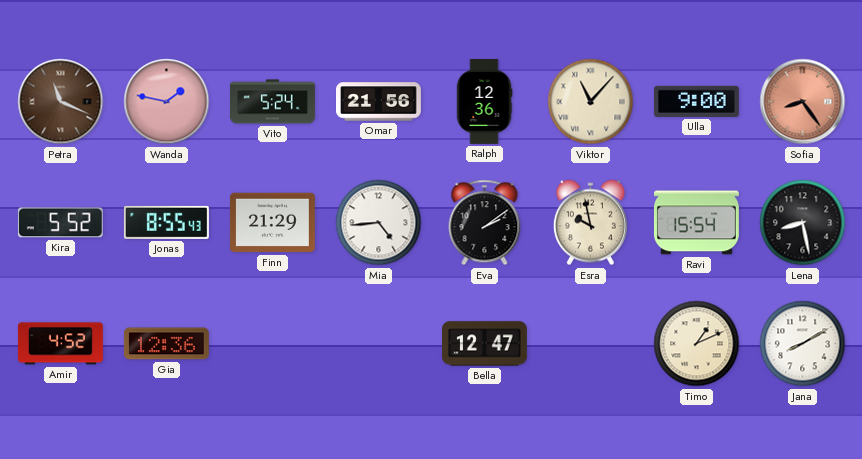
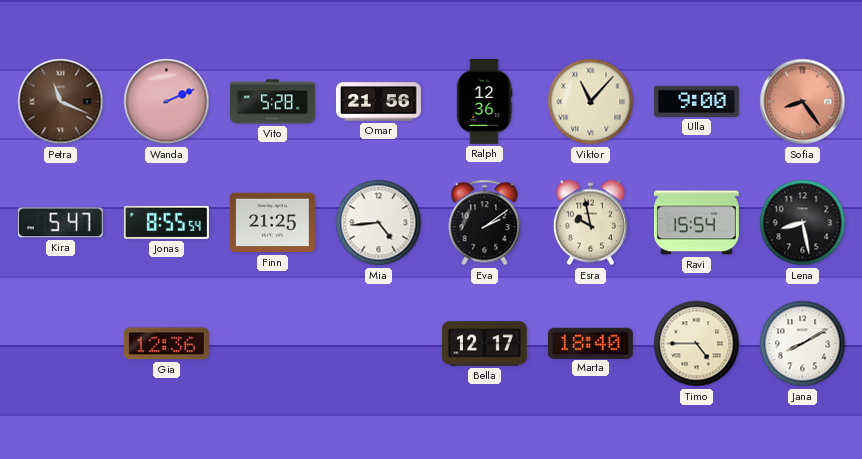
Wanda: 1:47 -> 2:11 (167, 102)
Vito: 5:24 -> 5:28 (273, 102)
Kira: 5:52 -> 5:47 (60, 223)
Jonas: 8:55:43 -> 8:55:54 (166, 222)
Finn: 21:29 -> 21:25 (272, 223)
Amir: 4:52 -> none (60, 344)
Bella: 12:47 -> 12:17 (484, 344)
Marta: none -> 18:40 (590, 343)
Timo: 1:11 -> 4:45 (697, 344)
